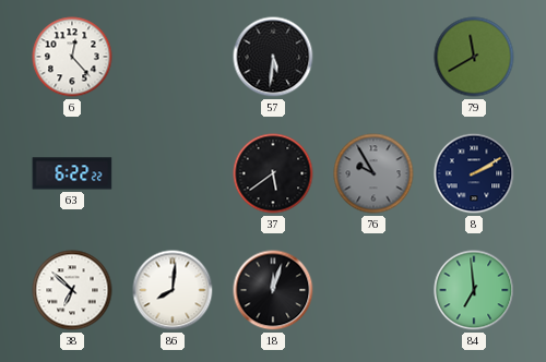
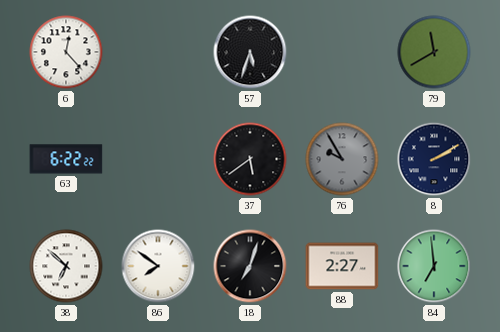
57: 5:31 -> 5:33 (250, 52)
86: 8:01 -> 7:51 (158, 266)
18: 12:03 -> 7:03 (250, 266)
88: none -> 2:27 (342, 266)
